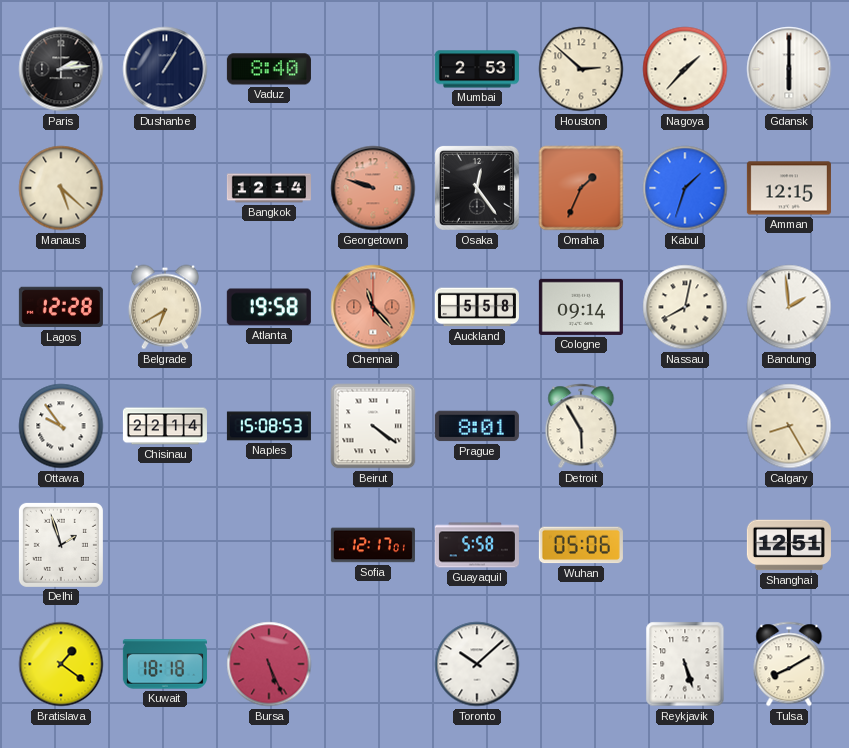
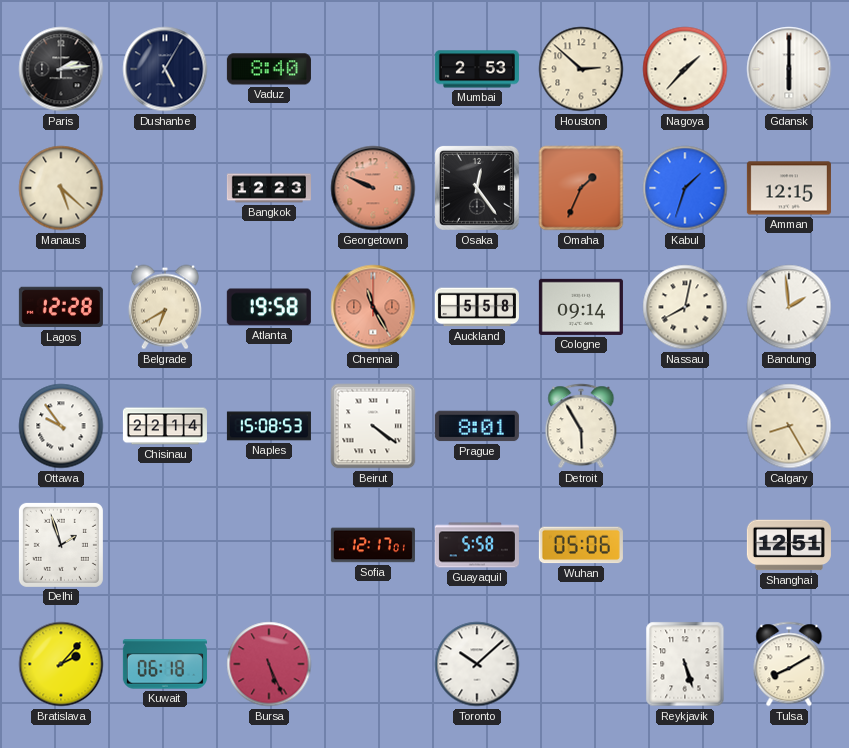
Dushanbe: 1:05 -> 5:05 (165, 69)
Bangkok: 12:14 -> 12:23 (269, 188)
Georgetown: 9:48 -> 9:49 (373, 188)
Chennai: 11:23 -> 11:25 (373, 307)
Bratislava: 1:21 -> 2:07 (61, 664)
Kuwait: 18:18 -> 06:18 (165, 664)
